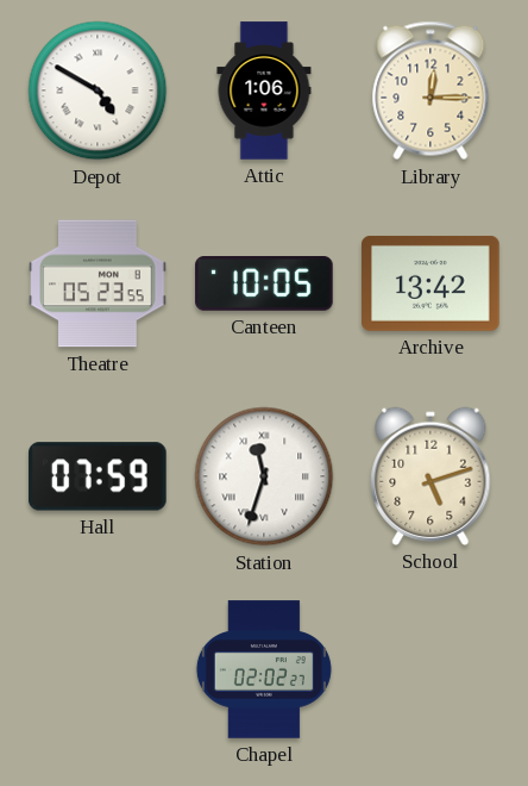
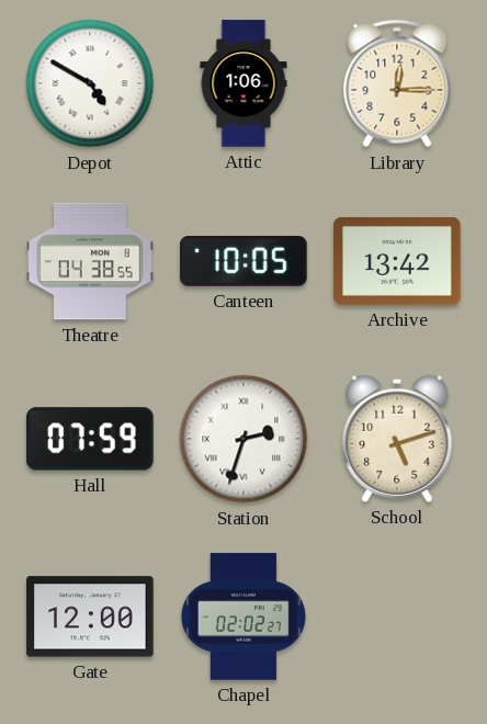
Theatre: 05:23 -> 04:38 (90, 261)
Station: 11:33 -> 2:33 (243, 439)
Gate: none -> 12:00 (90, 616)
